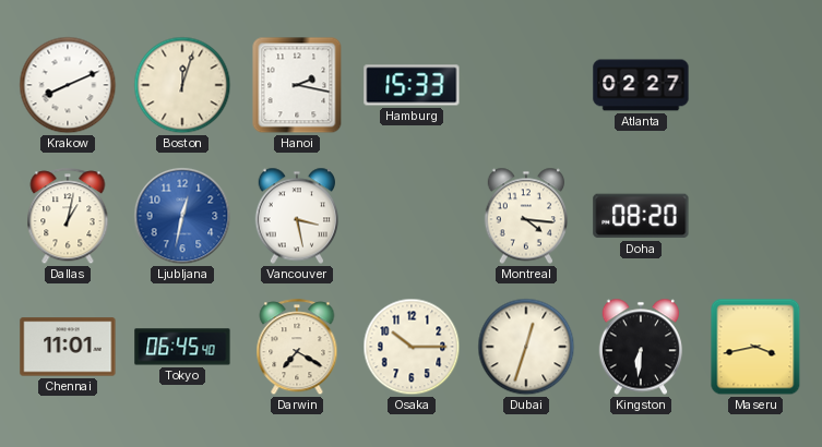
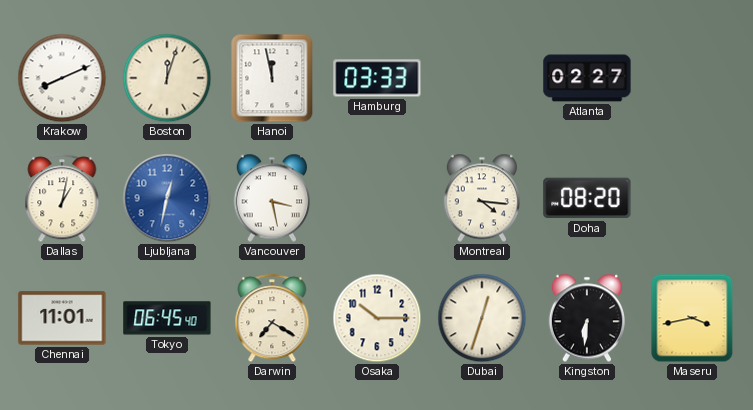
Hanoi: 2:17 -> 11:58 (272, 78)
Hamburg: 15:33 -> 03:33 (377, 78)
